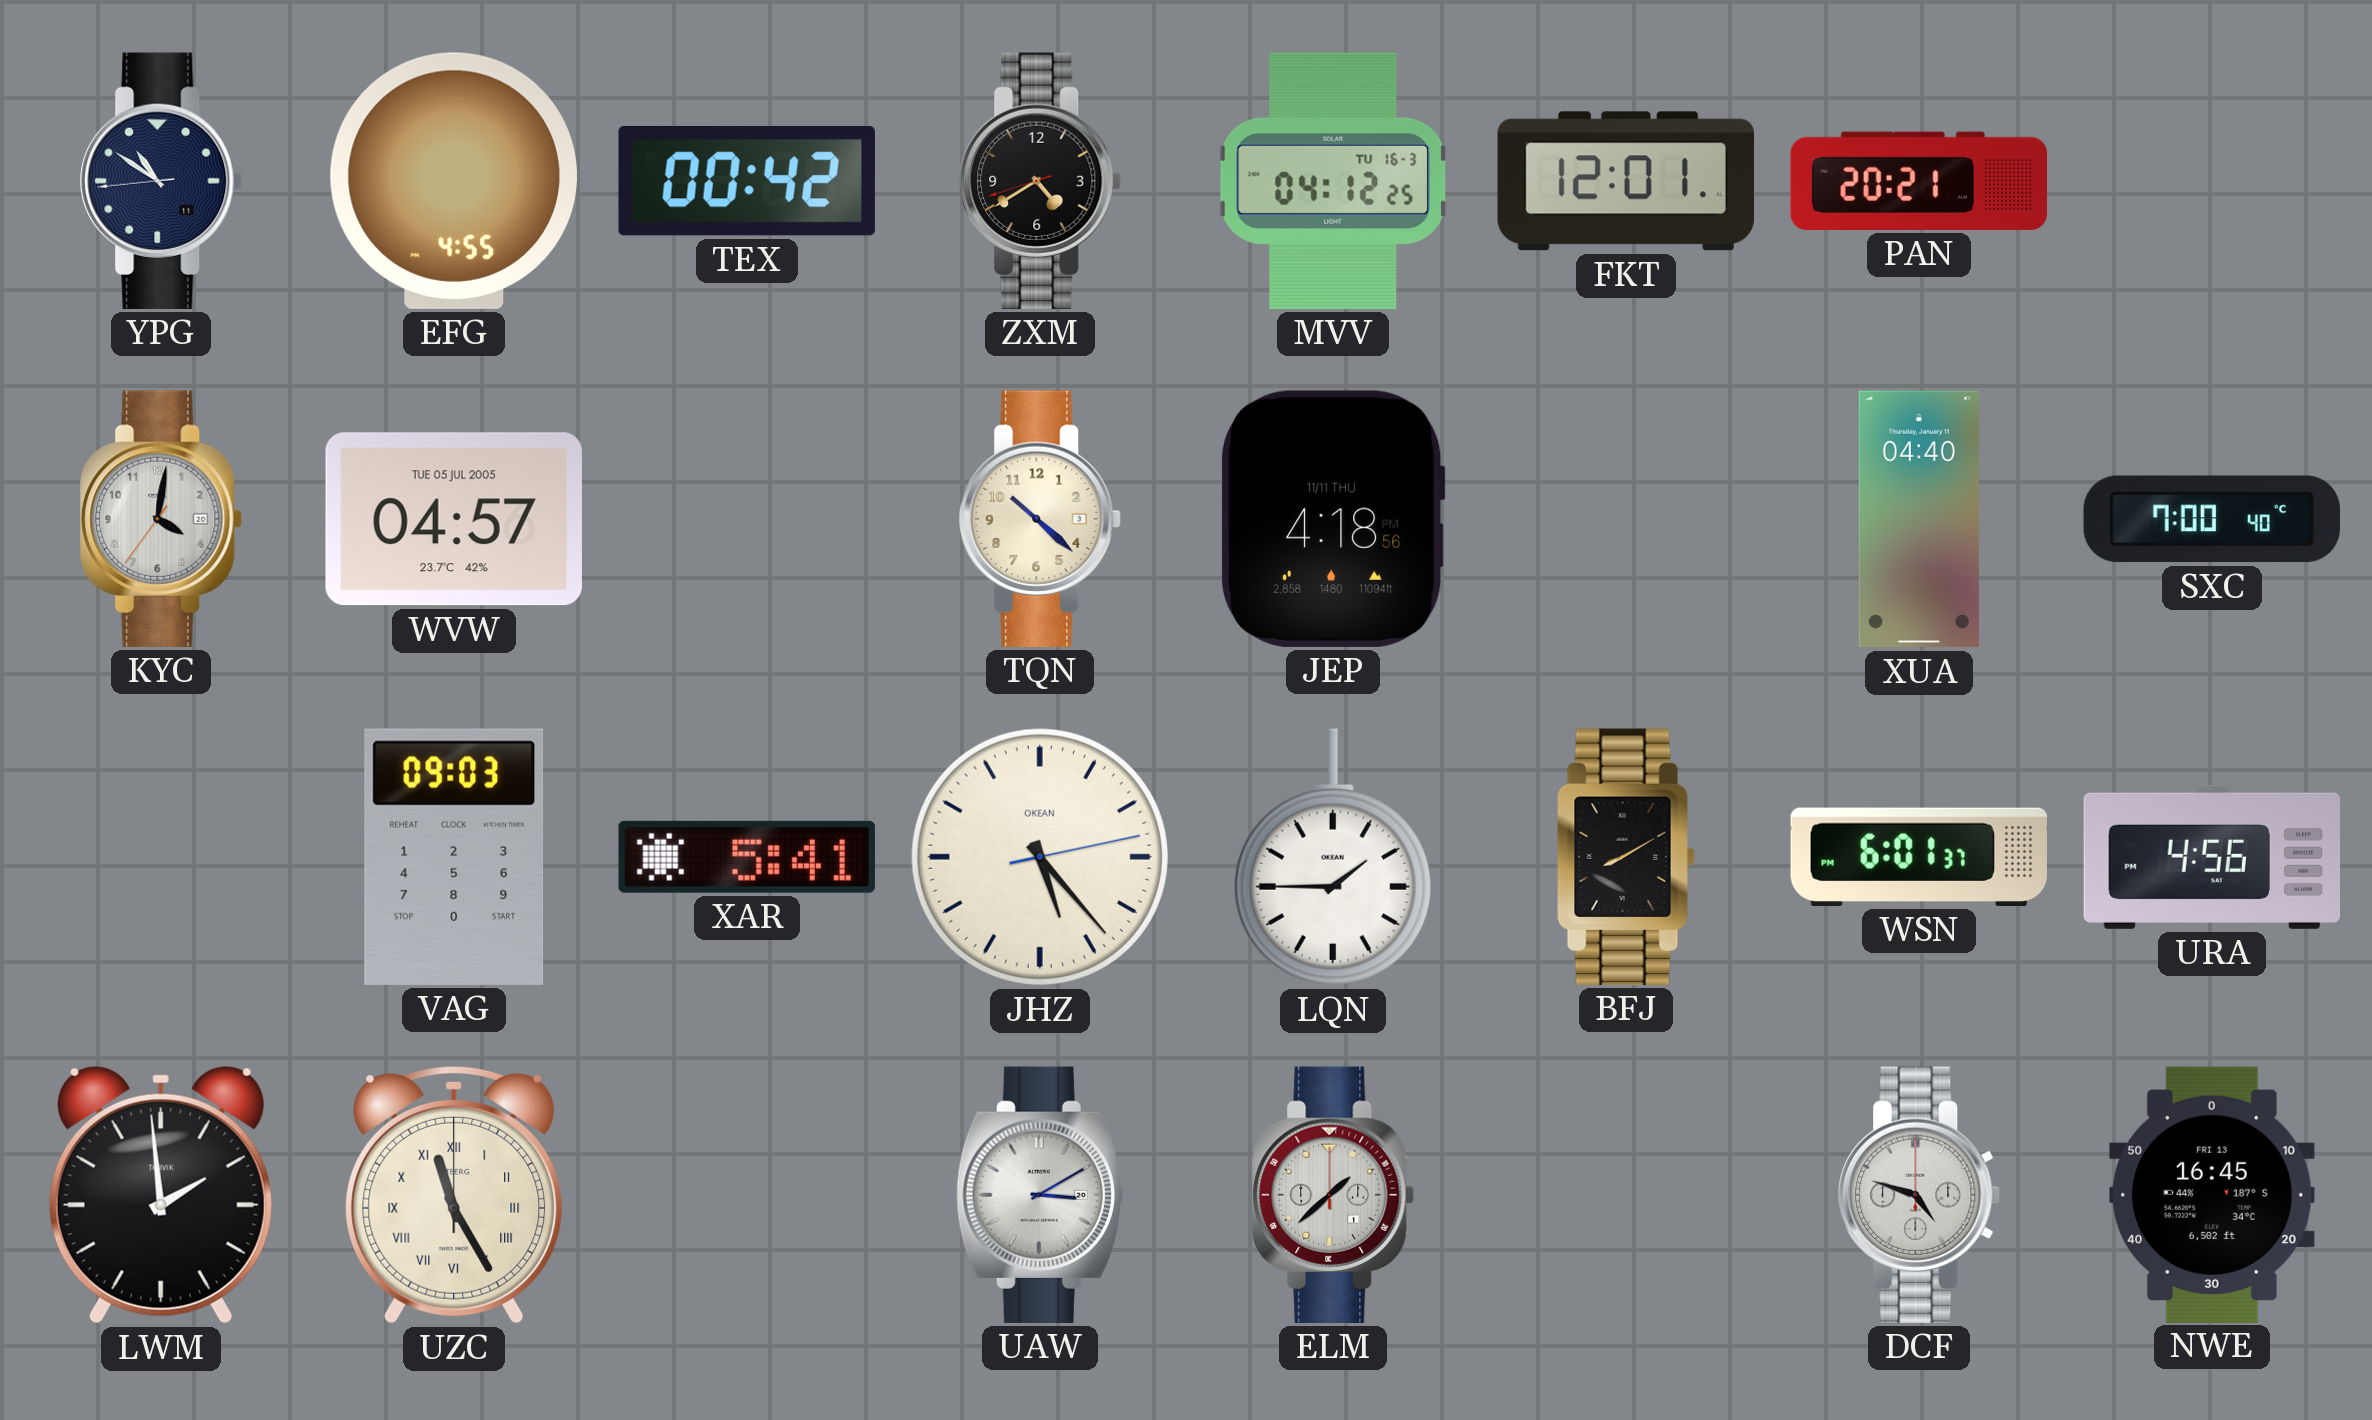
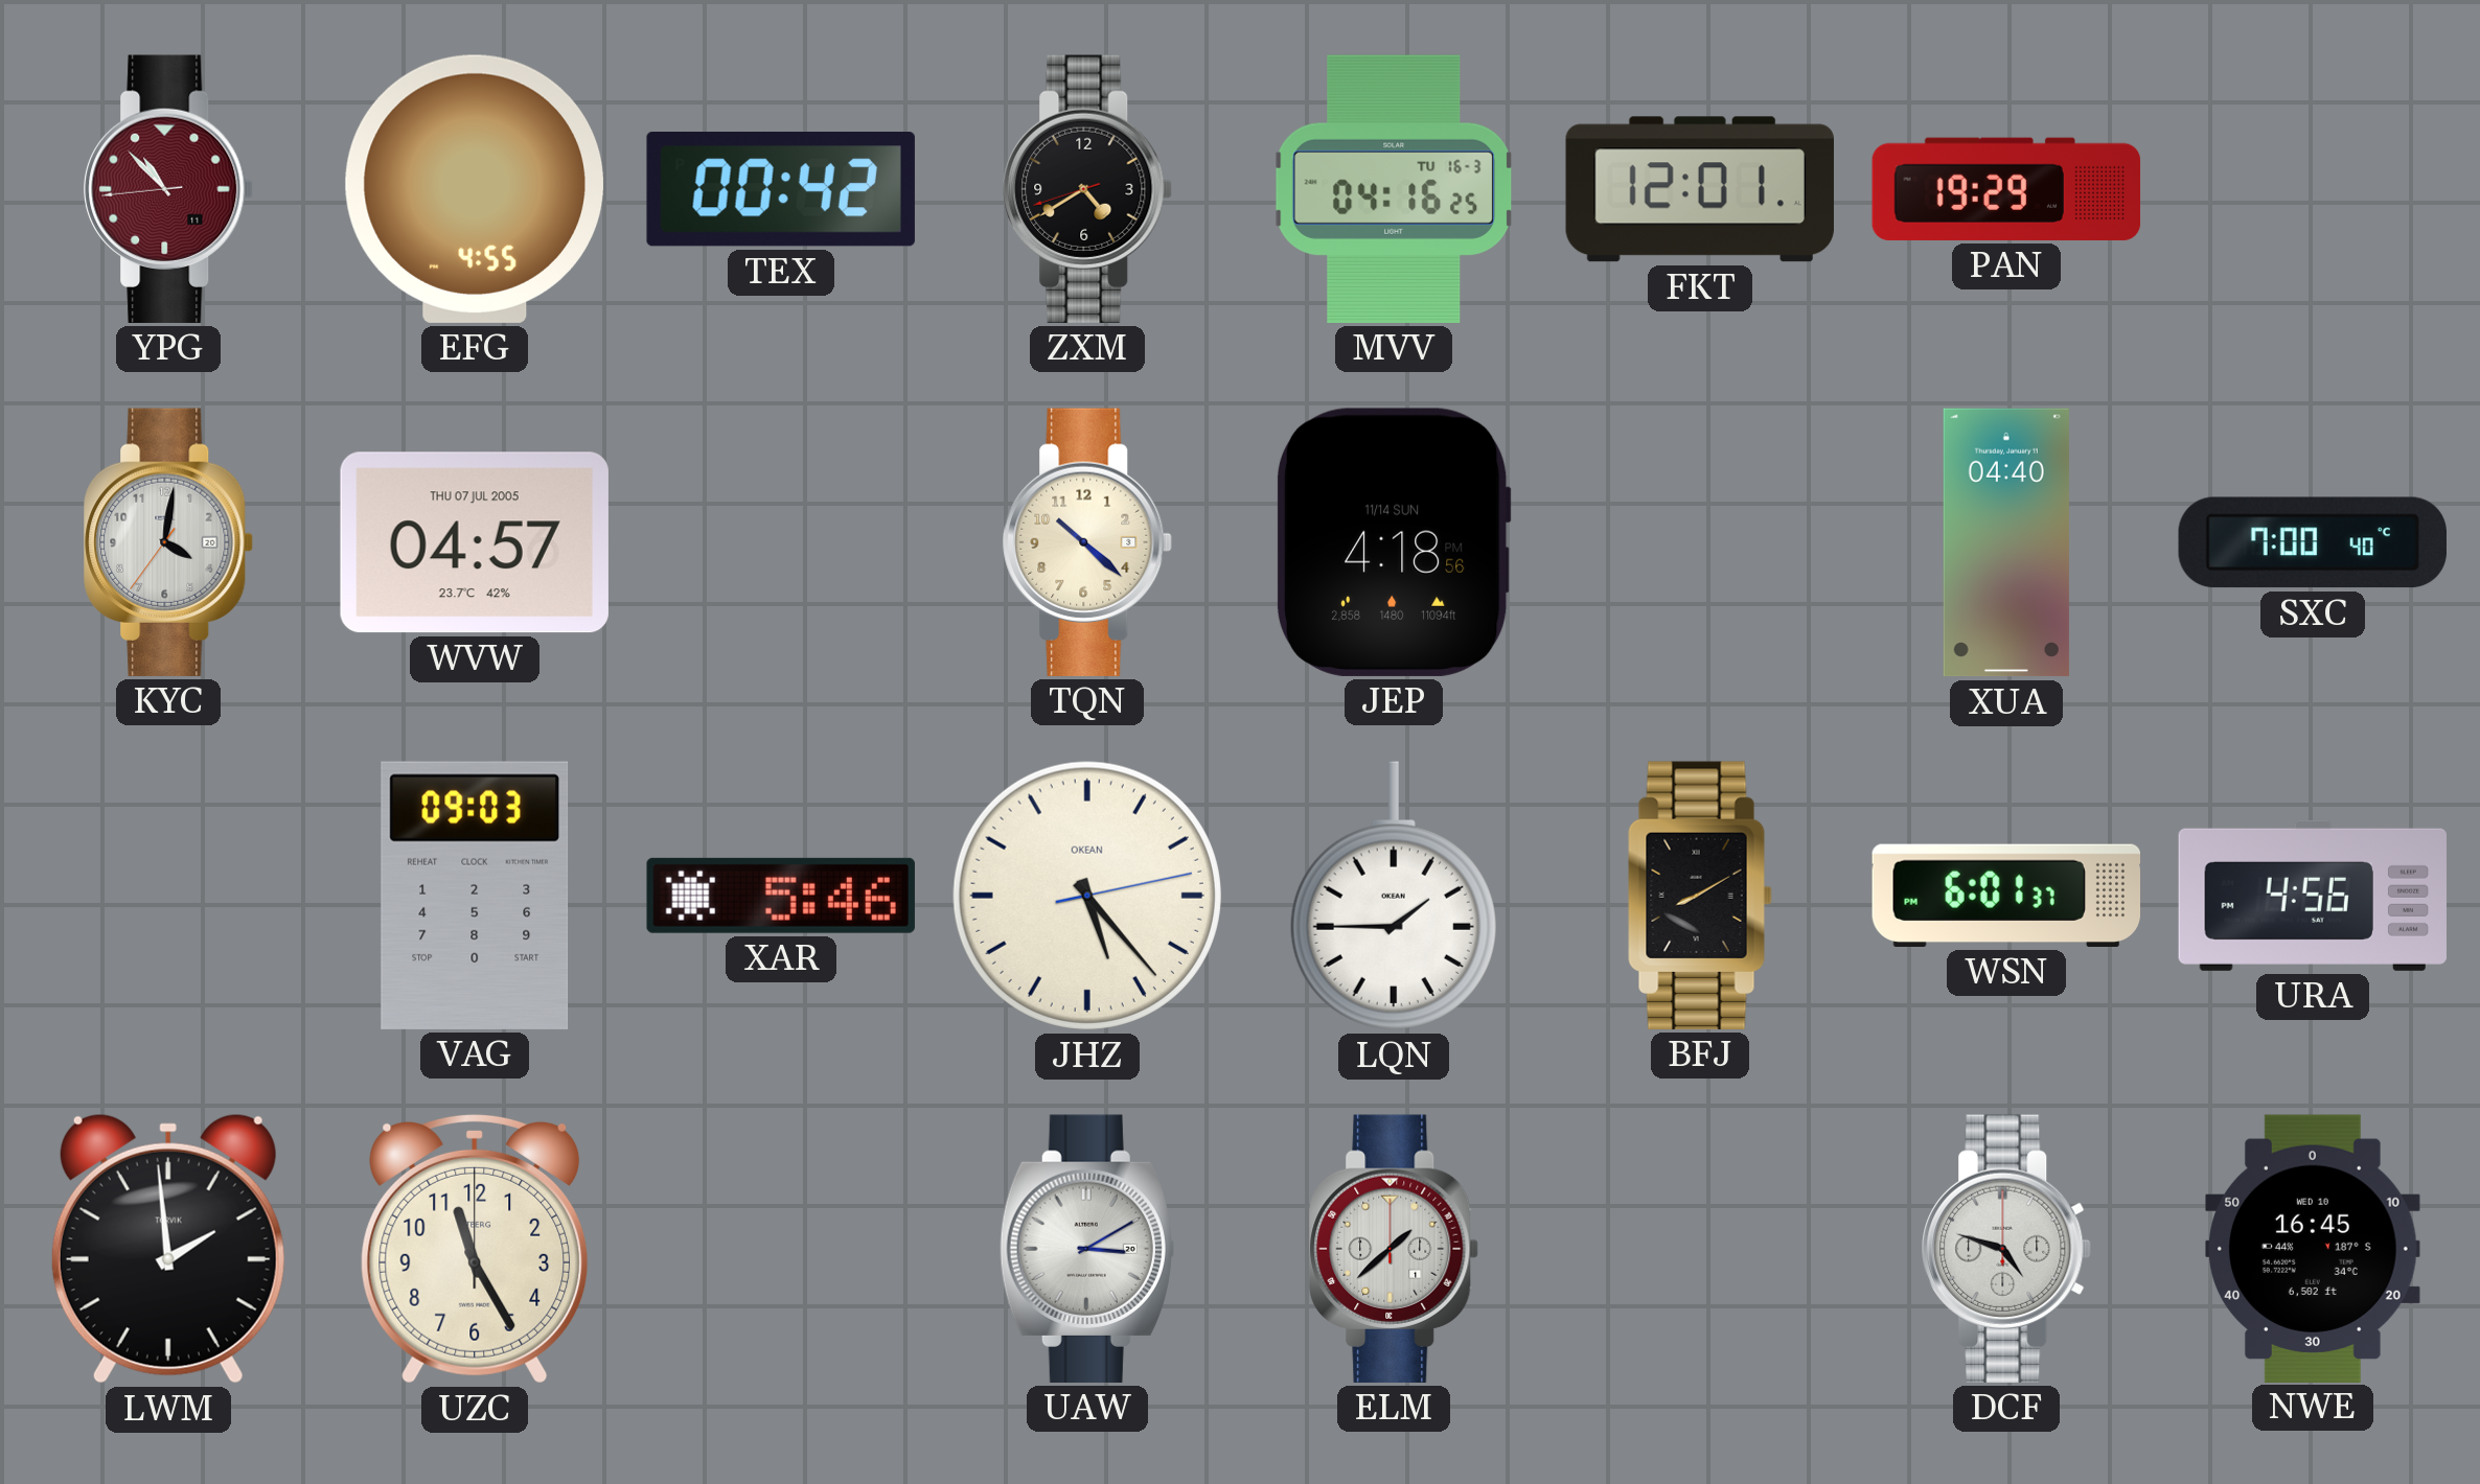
YPG: 10:50 -> 10:52 (168, 189)
YPG dial: navy -> burgundy (168, 189)
MVV: 04:12 -> 04:16 (1394, 189)
PAN: 20:21 -> 19:29 (2006, 189)
WVW date: TUE 05 JUL 2005 -> THU 07 JUL 2005 (475, 542)
JEP date: 11/11 THU -> 11/14 SUN (1394, 542)
XAR: 5:41 -> 5:46 (781, 896)
UZC numerals: Roman -> Arabic (475, 1249)
NWE date: FRI 13 -> WED 10 (2313, 1248)
